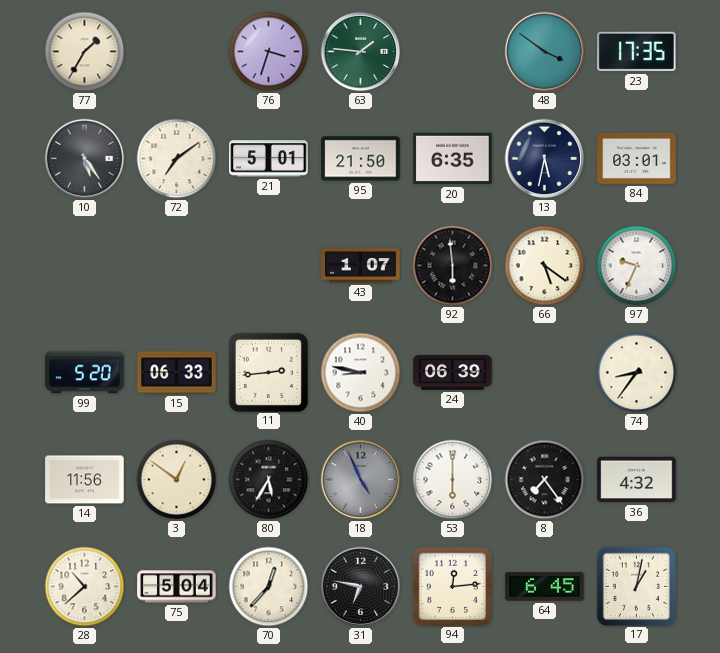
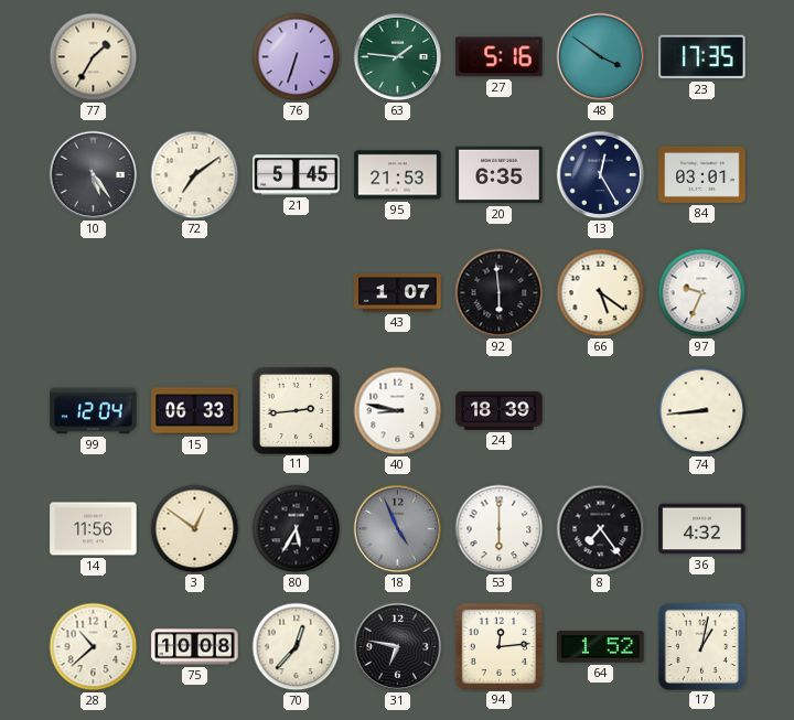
76: 3:33 -> 6:33 (297, 57)
27: none -> 5:16 (500, 57)
21: 5:01 -> 5:45 (297, 175)
95: 21:50 -> 21:53 (398, 175)
13: 5:32 -> 12:25 (601, 175)
99: 5:20 -> 12:04 (94, 411)
24: 06:39 -> 18:39 (500, 410)
74: 8:36 -> 8:44 (702, 411)
75: 5:04 -> 10:08 (195, 647)
64: 6:45 -> 1:52 (601, 647)
